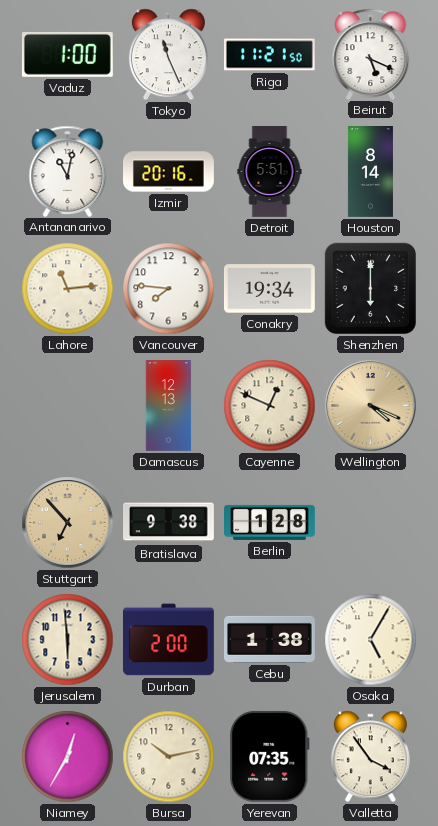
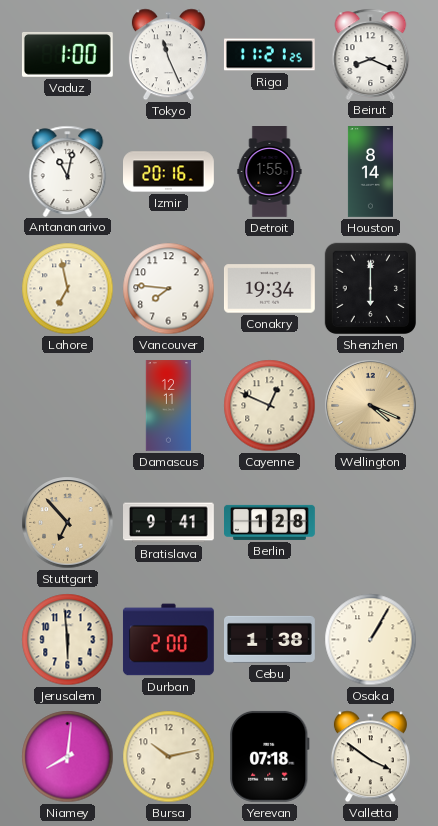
Riga: 11:21:50 -> 11:21:25 (269, 55)
Beirut: 5:19 -> 8:19 (371, 54)
Detroit: 5:51 -> 1:55 (270, 172)
Lahore: 11:14 -> 6:58 (68, 289)
Damascus: 12:13 -> 12:11 (169, 406)
Bratislava: 9:38 -> 9:41 (169, 523)
Osaka: 5:05 -> 1:05 (371, 640)
Niamey: 12:35 -> 8:01 (68, 757)
Yerevan: 07:35 -> 07:18 (270, 756)
Valletta: 3:54 -> 3:51 (370, 757)
